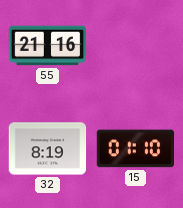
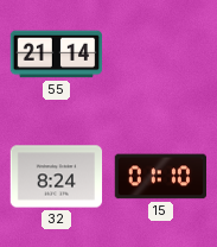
55: 21:16 -> 21:14 (57, 55)
32: 8:19 -> 8:24 (57, 177)
